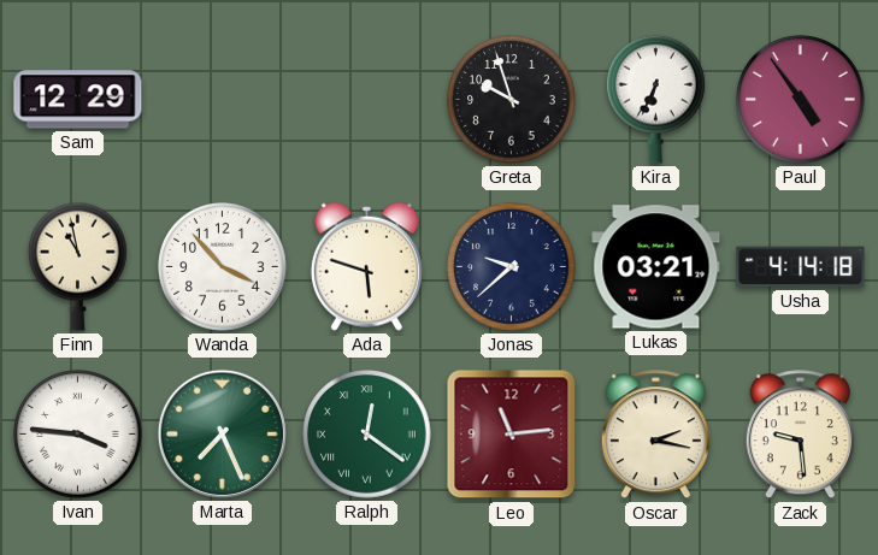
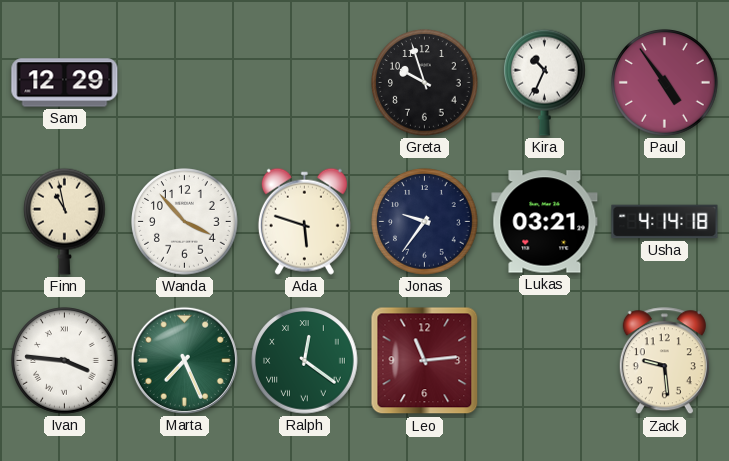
Kira: 6:34 -> 10:34 (545, 82)
Jonas: 9:38 -> 9:36 (425, 222)
Oscar: 2:17 -> none (655, 435)
